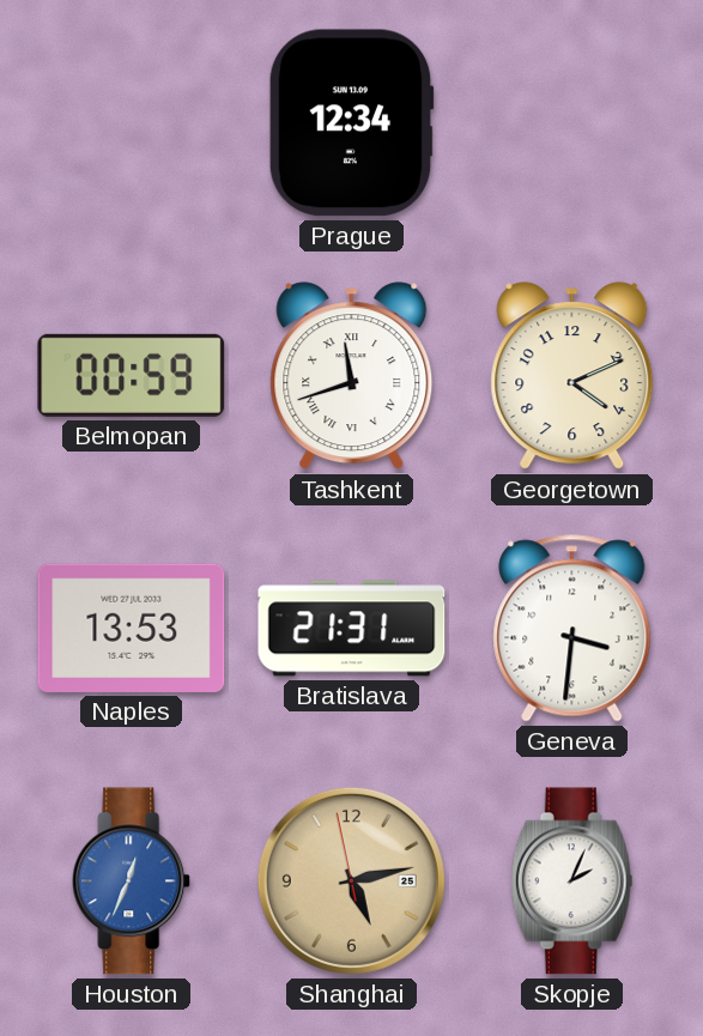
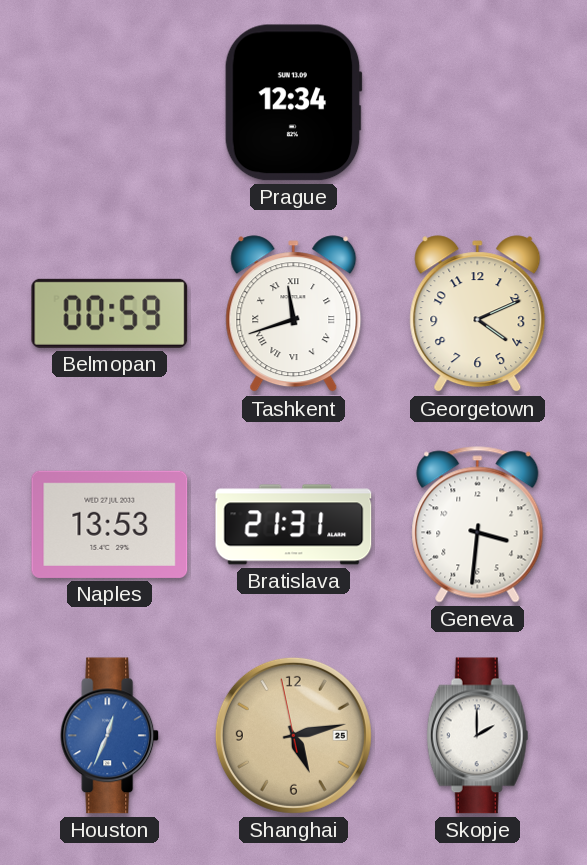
Skopje: 2:04 -> 2:00 (478, 736)
